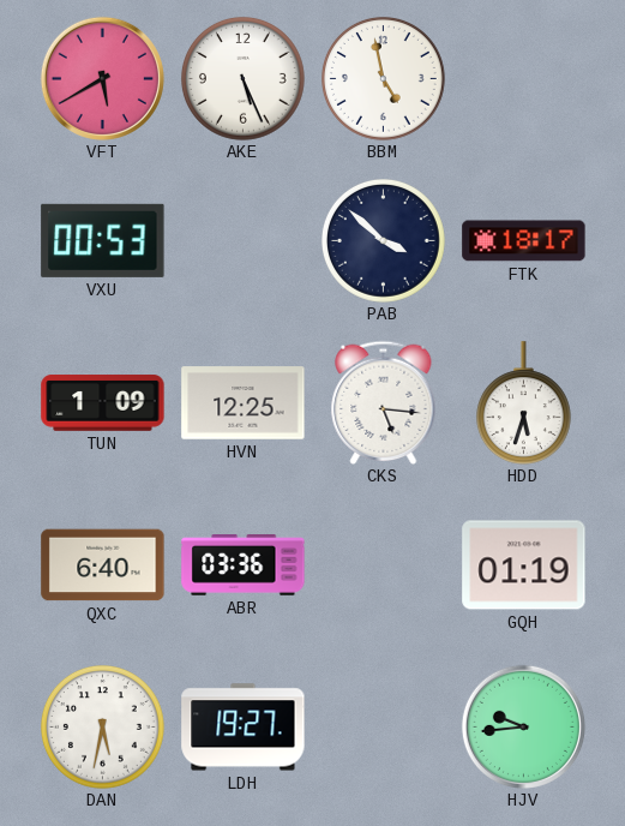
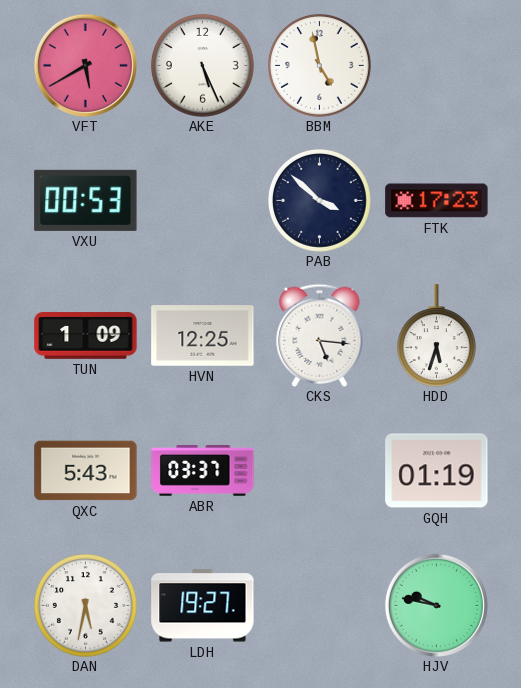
FTK: 18:17 -> 17:23 (437, 201)
QXC: 6:40 -> 5:43 (86, 471)
ABR: 03:36 -> 03:37 (203, 471)
HJV: 9:44 -> 9:47 (436, 605)
